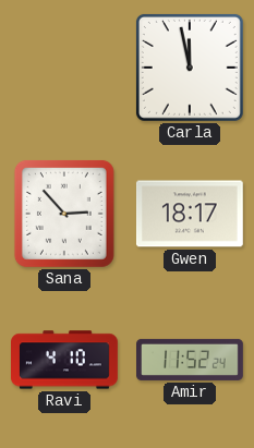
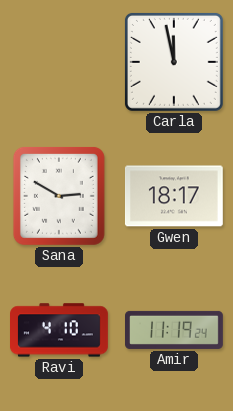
Sana: 2:53 -> 2:50 (59, 196)
Amir: 11:52 -> 11:19 (175, 330)
